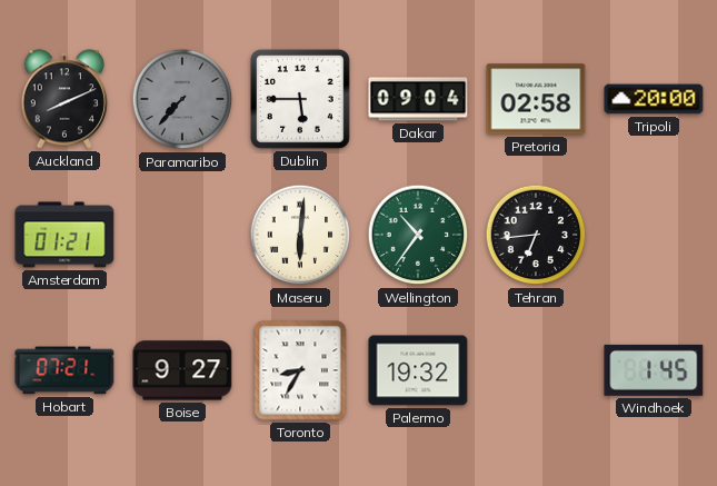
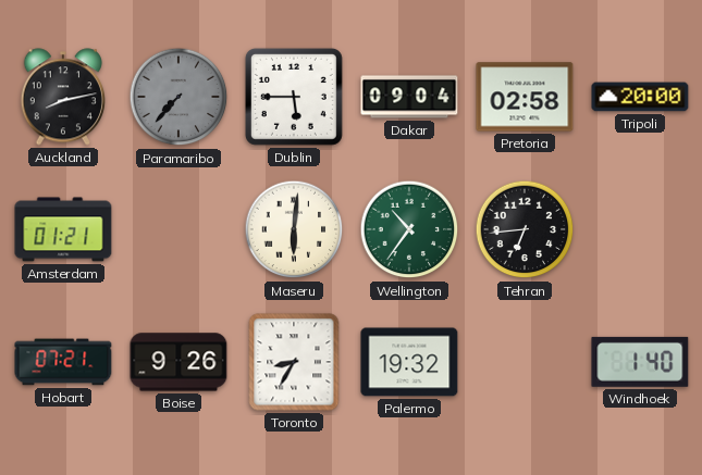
Auckland: 8:11 -> 8:13 (62, 97)
Boise: 9:27 -> 9:26 (178, 362)
Windhoek: 1:45 -> 1:40 (640, 362)
